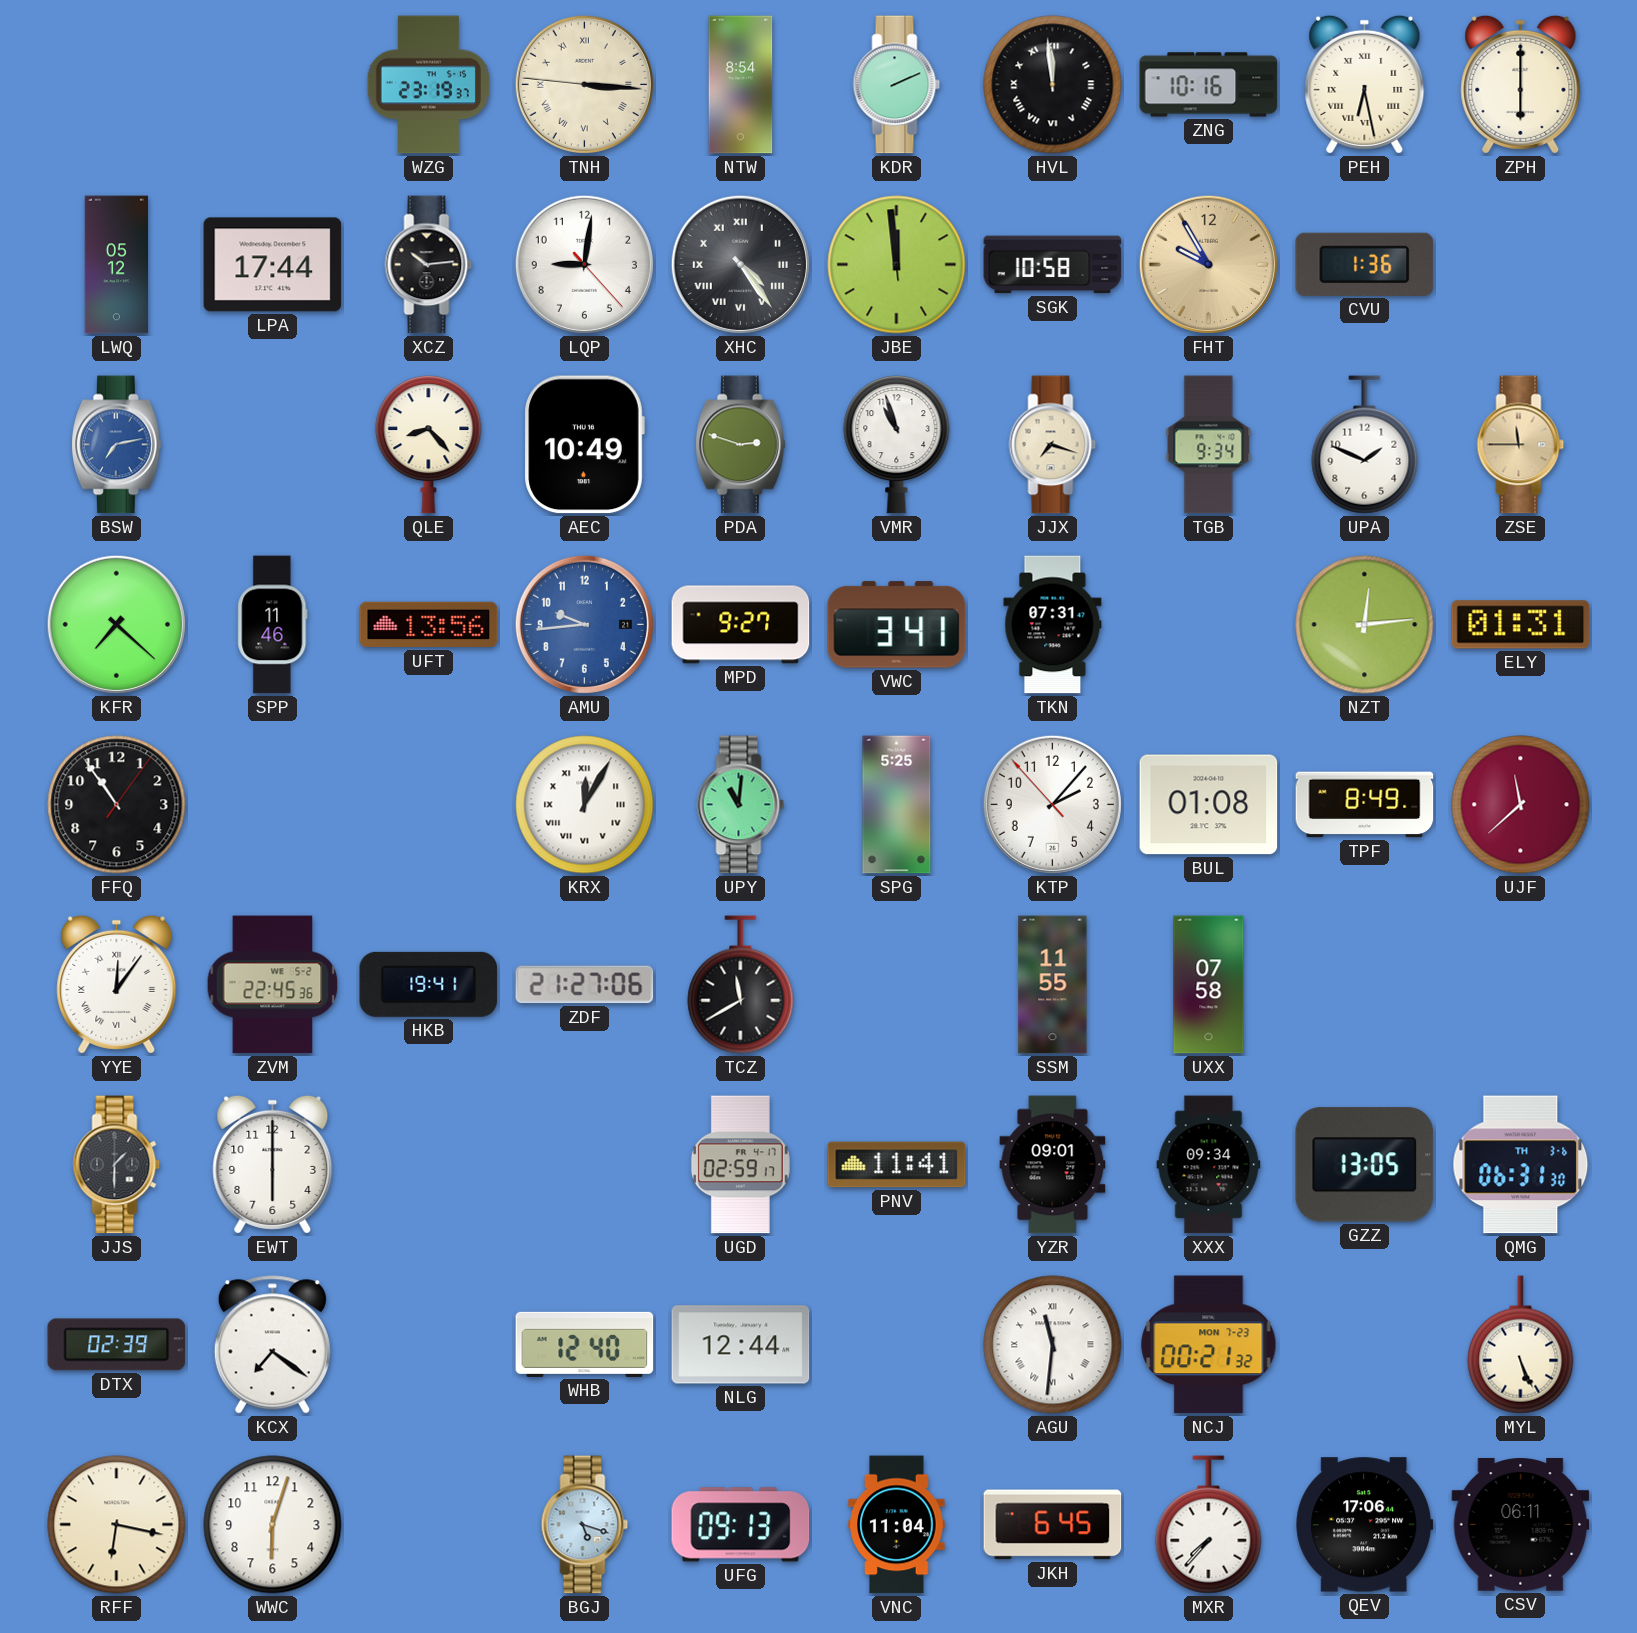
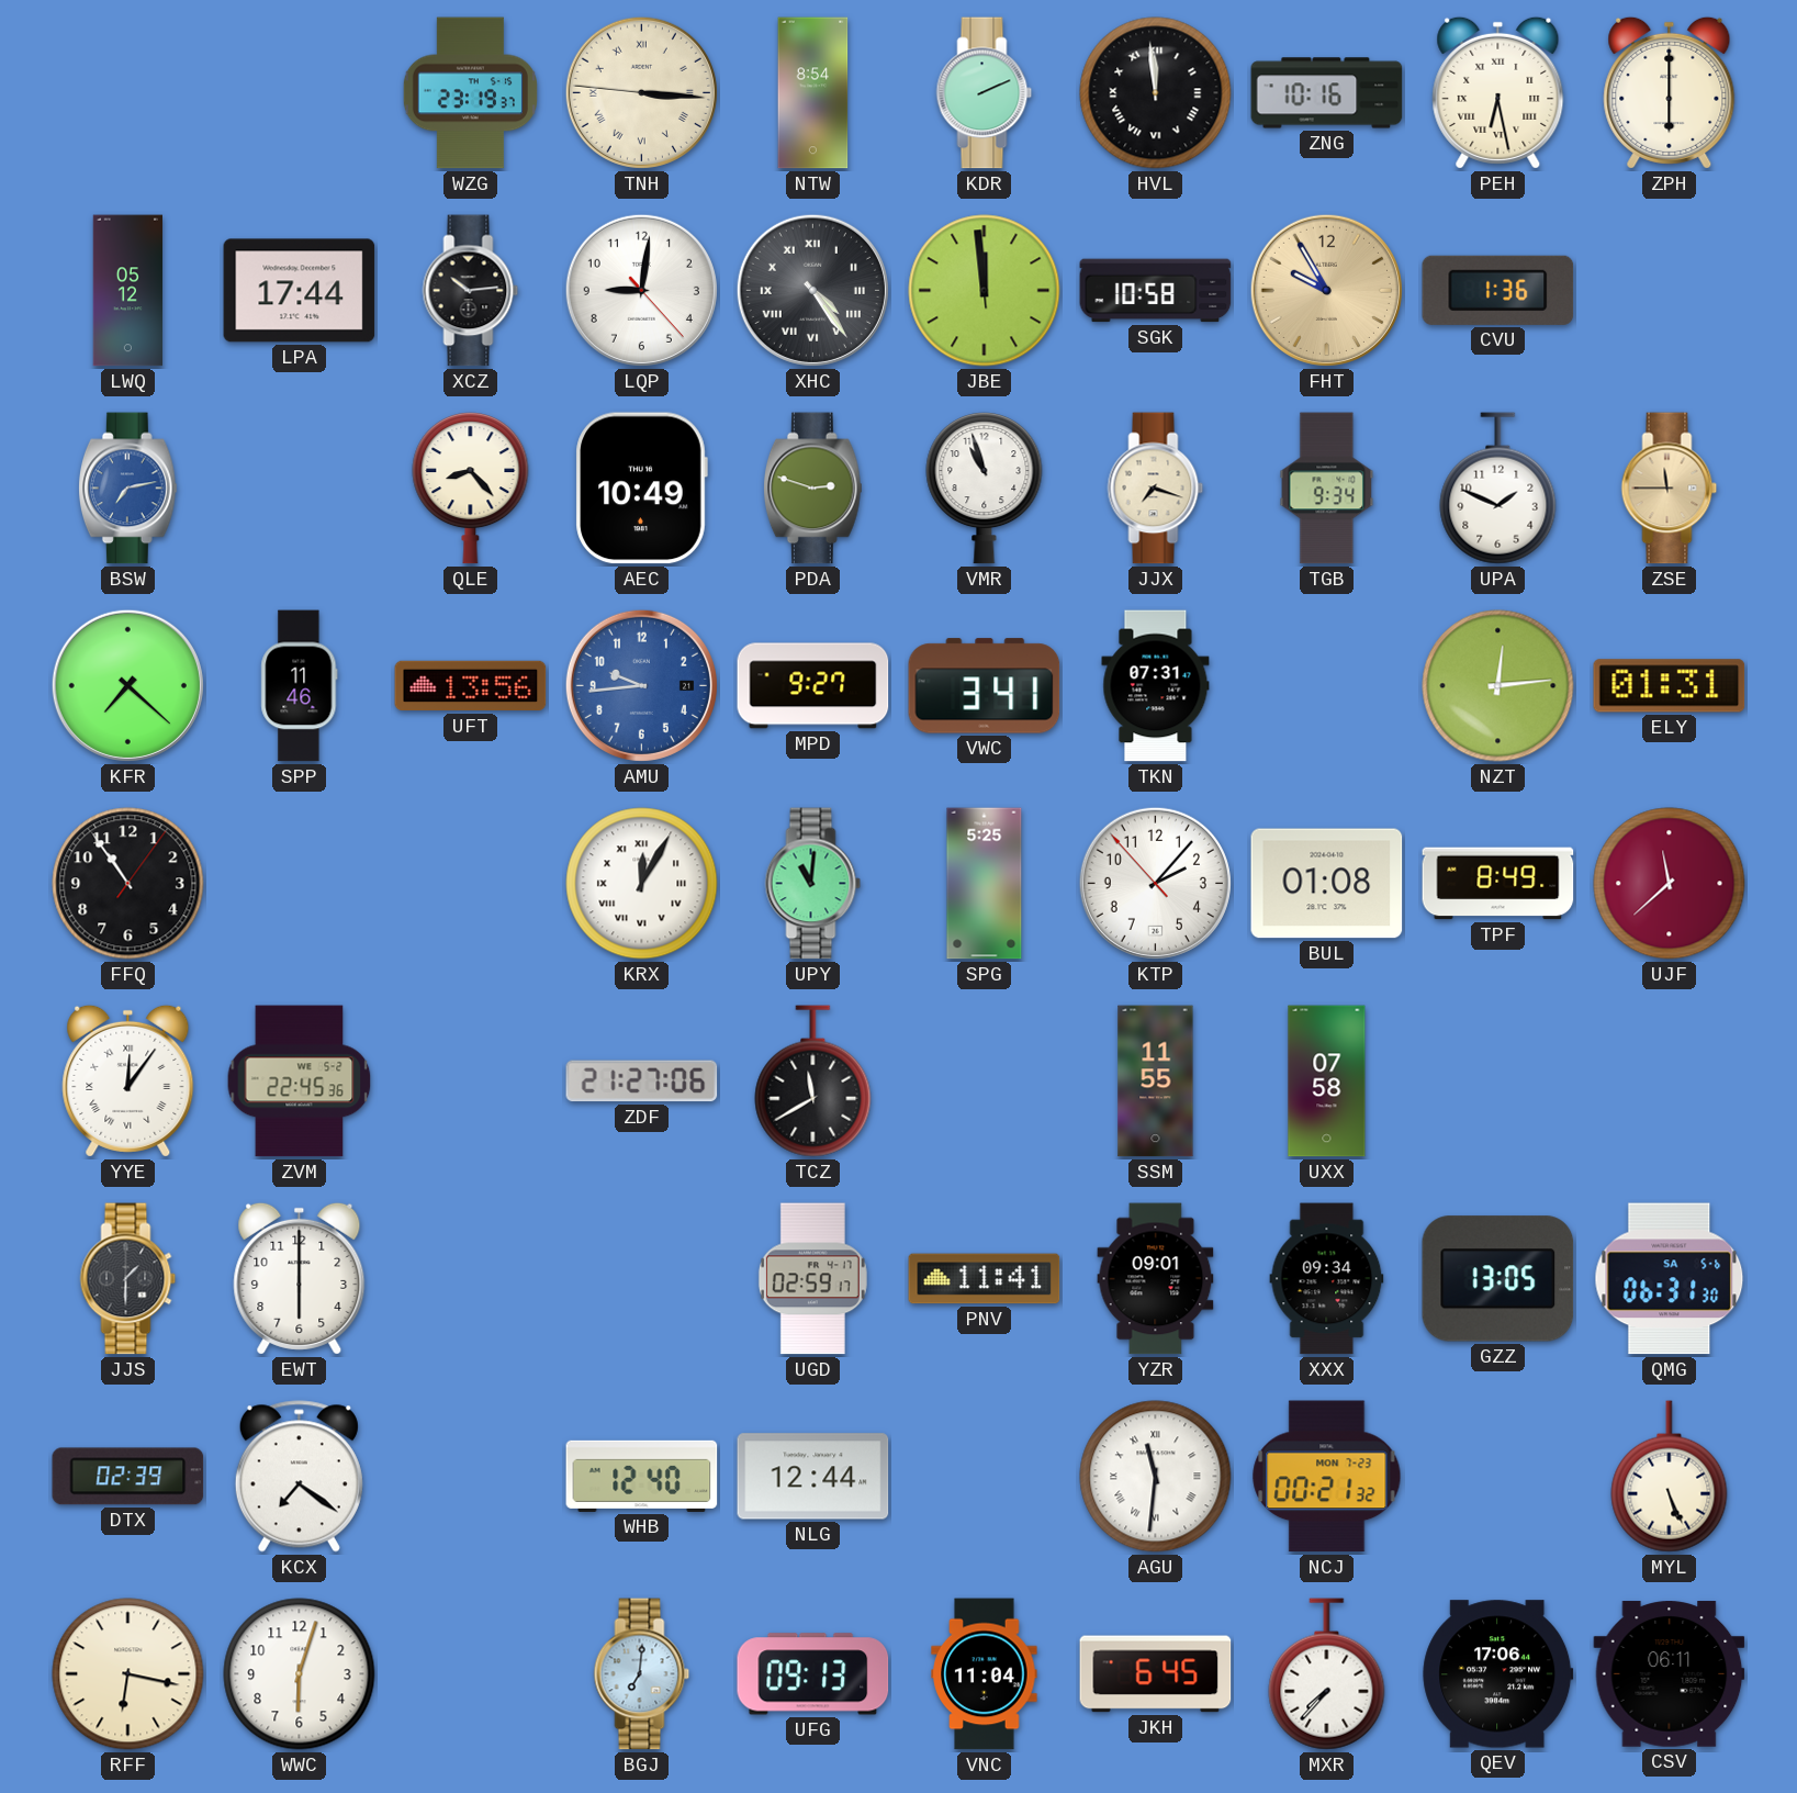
HKB: 19:41 -> none (429, 984)
QMG date: TH 3-6 -> SA 5-6 (1670, 1279)
BGJ: 5:18 -> 7:01 (642, 1674)
